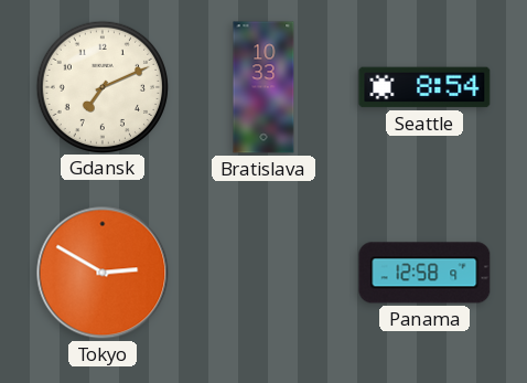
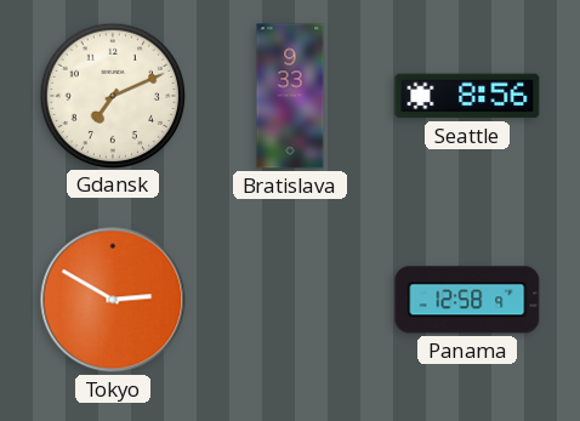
Bratislava: 10:33 -> 9:33 (290, 96)
Seattle: 8:54 -> 8:56 (467, 96)
